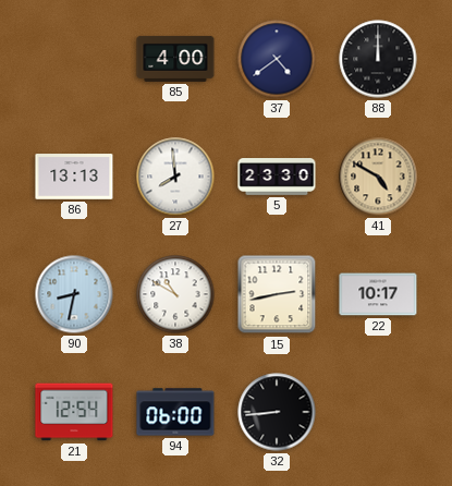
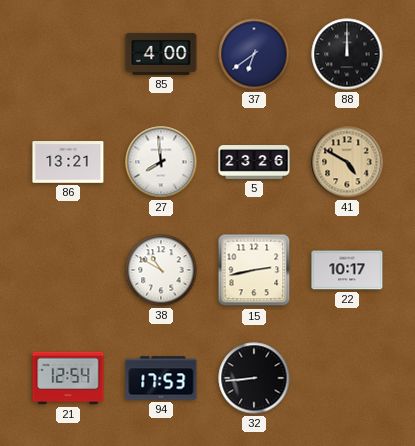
37: 4:39 -> 6:39 (254, 54)
86: 13:13 -> 13:21 (68, 162)
5: 23:30 -> 23:26 (254, 162)
90: 8:32 -> none (74, 294)
94: 06:00 -> 17:53 (161, 378)
